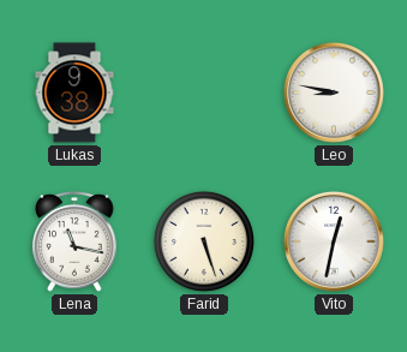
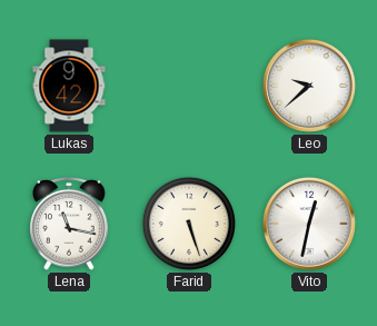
Lukas: 9:38 -> 9:42 (69, 86)
Leo: 8:47 -> 9:38 (309, 86)
